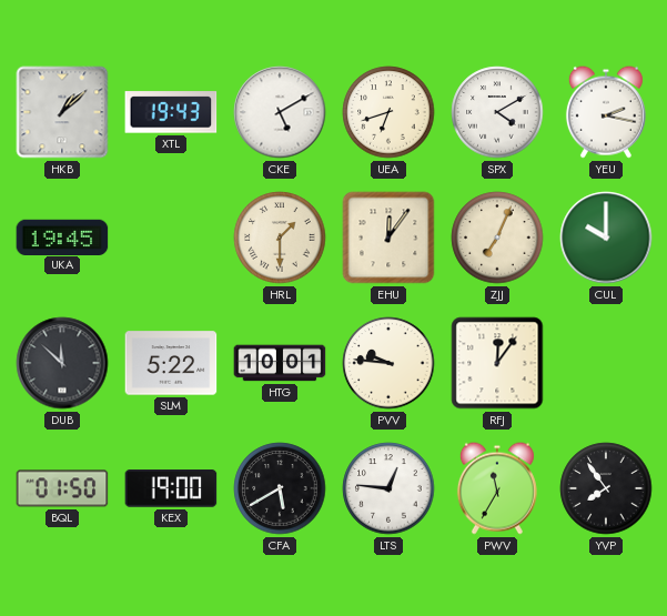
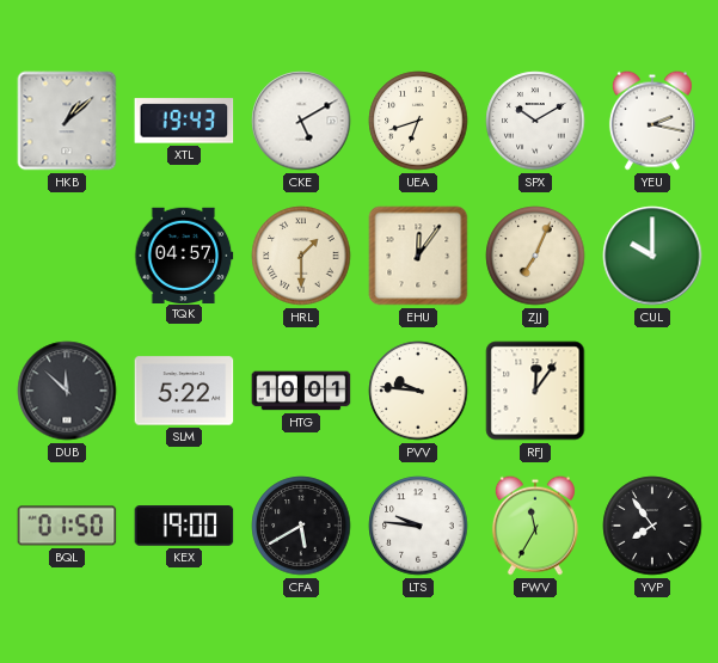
SPX: 4:10 -> 10:10 (535, 121)
UKA: 19:45 -> none (62, 236)
TQK: none -> 04:57 (184, 254)
LTS: 12:46 -> 9:46 (418, 526)
